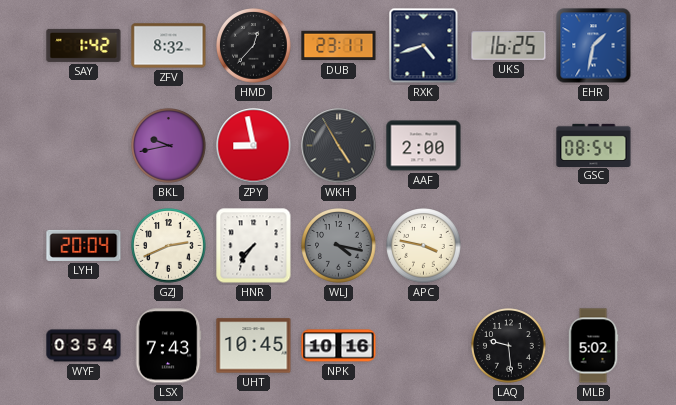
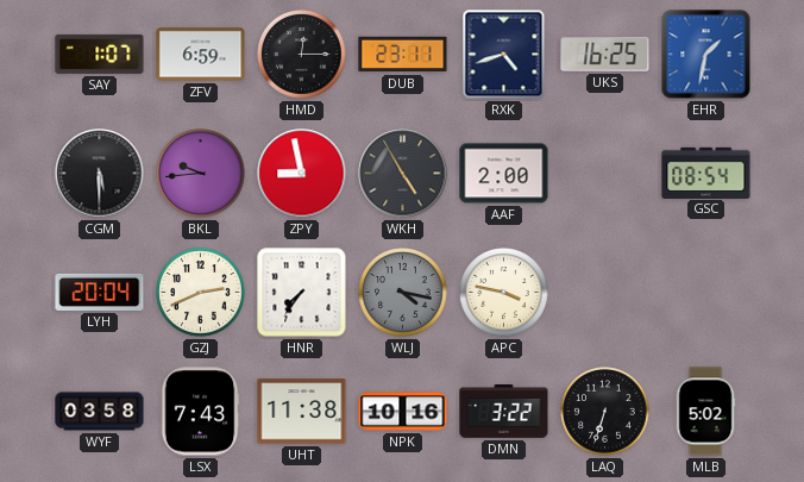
SAY: 1:42 -> 1:07 (100, 54)
ZFV: 8:32 -> 6:59 (201, 55)
HMD: 12:37 -> 12:15 (302, 55)
CGM: none -> 5:30 (100, 174)
BKL: 9:43 -> 9:44 (201, 174)
WYF: 03:54 -> 03:58 (100, 412)
UHT: 10:45 -> 11:38 (302, 412)
DMN: none -> 3:22 (504, 412)
LAQ: 9:29 -> 6:33 (605, 412)
